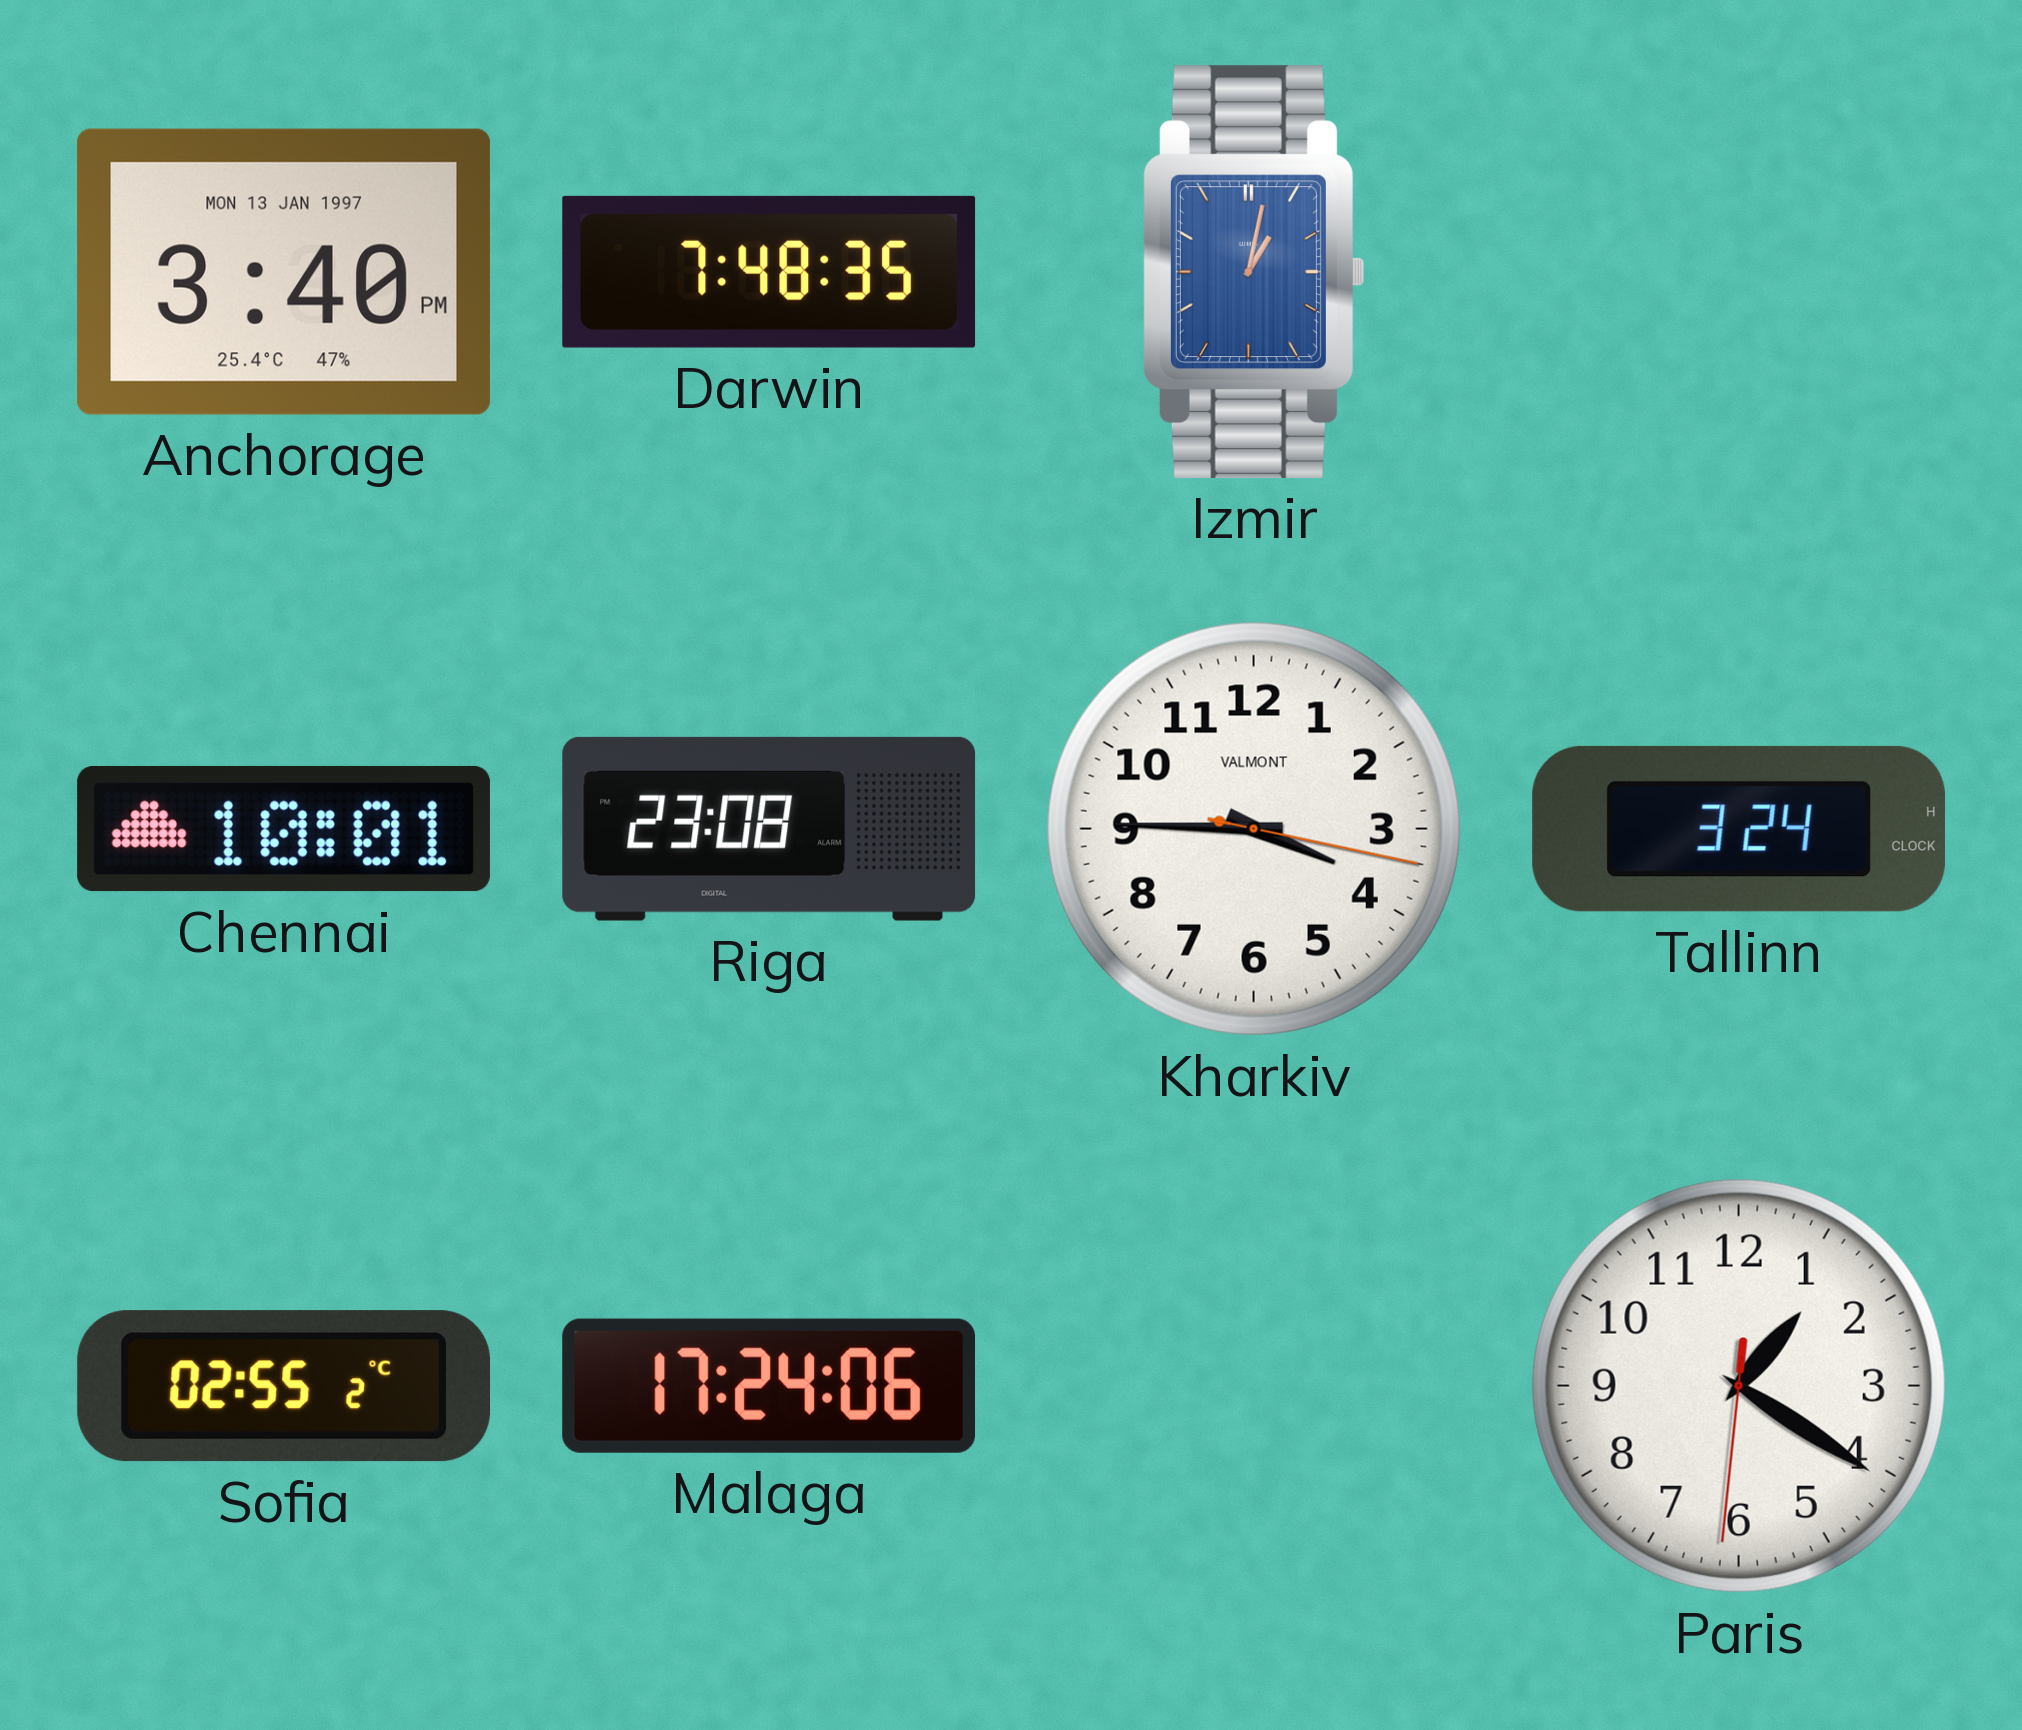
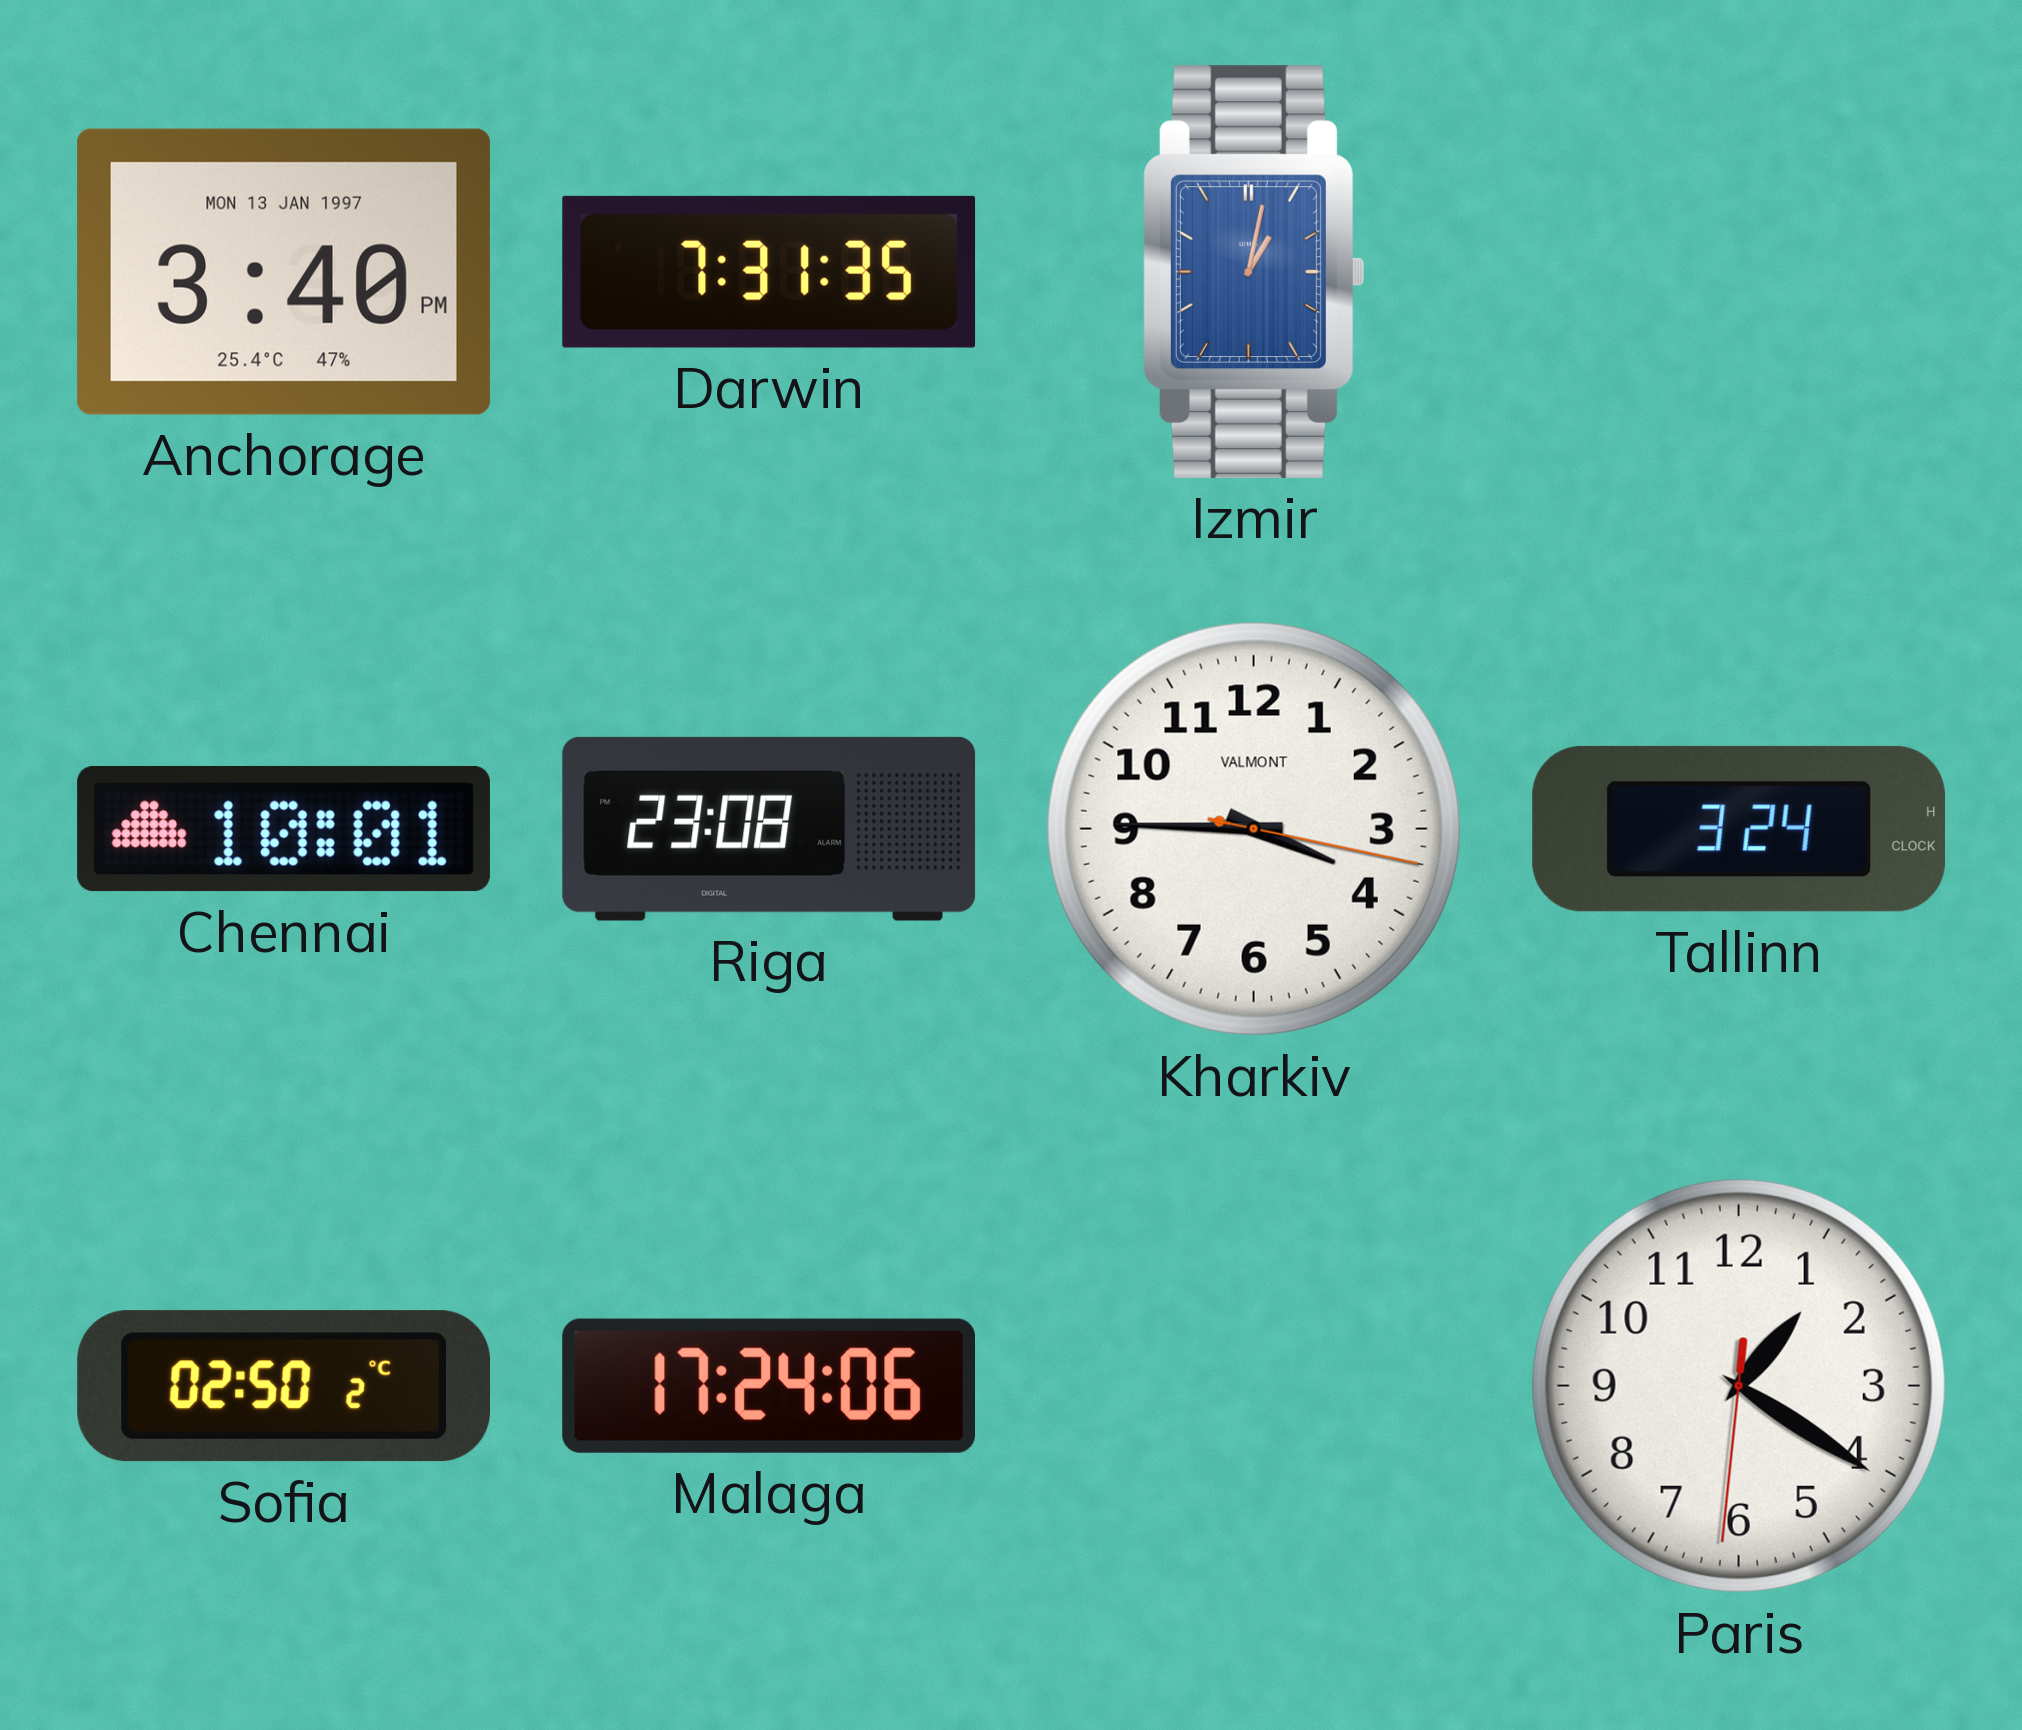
Darwin: 7:48 -> 7:31 (769, 272)
Sofia: 02:55 -> 02:50 (283, 1386)
